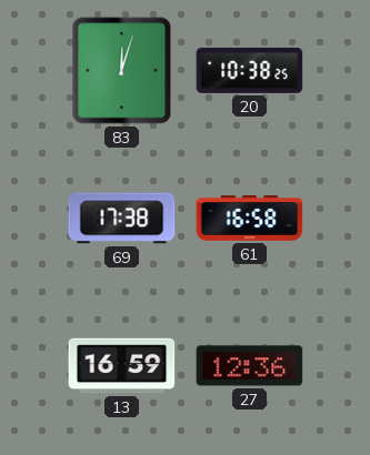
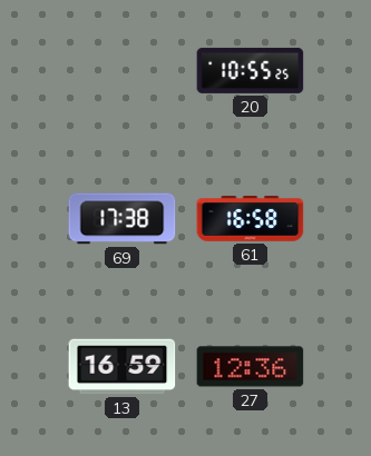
83: 12:03 -> none (122, 71)
20: 10:38 -> 10:55 (251, 70)
